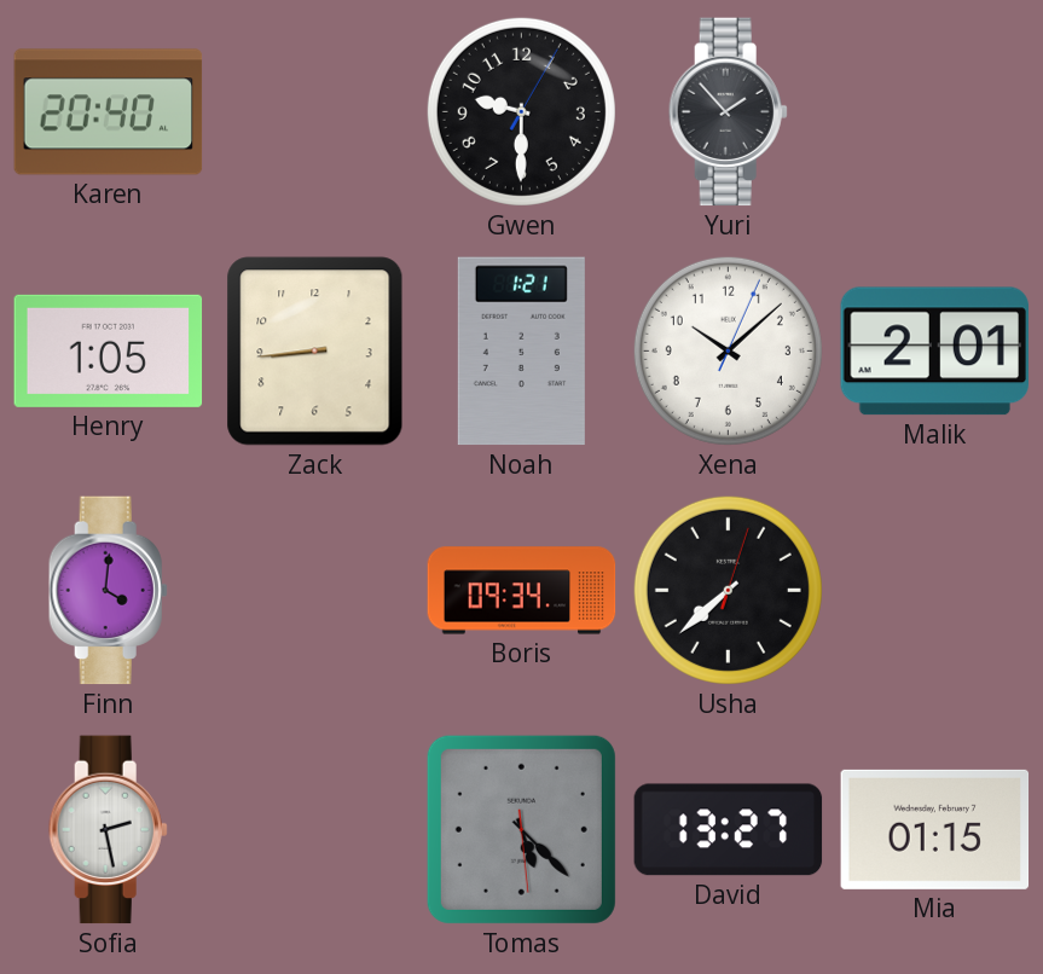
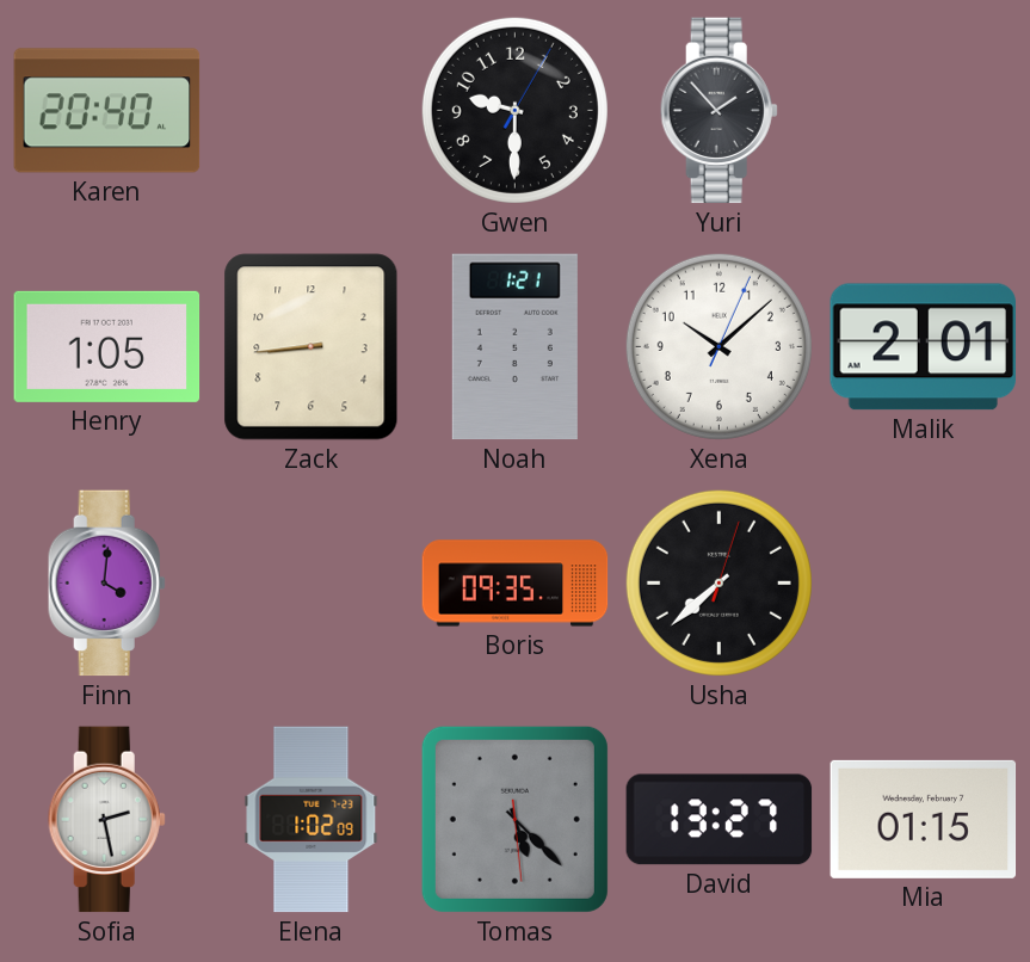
Boris: 09:34 -> 09:35 (516, 584)
Elena: none -> 1:02 (312, 820)
